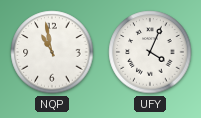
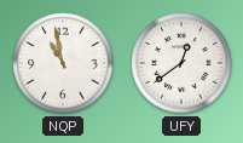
UFY: 4:04 -> 12:39 (181, 63)
